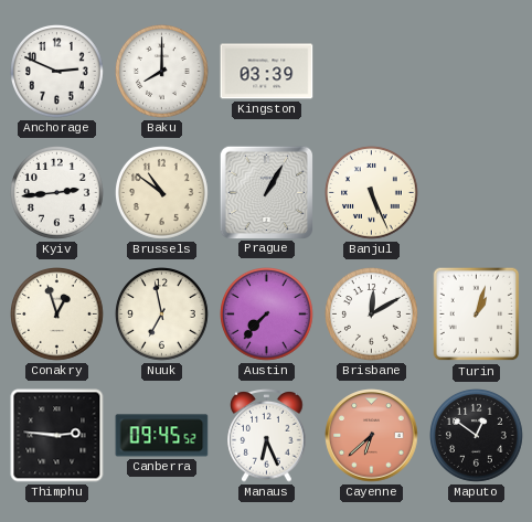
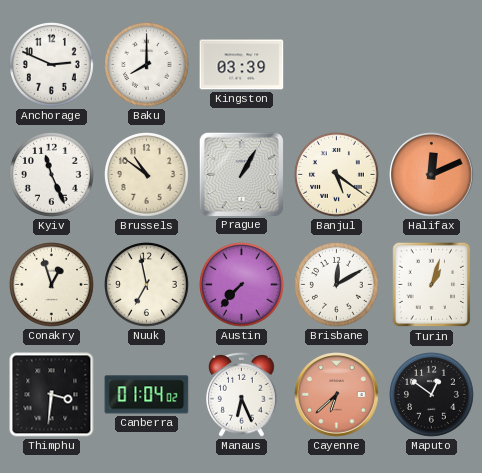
Kyiv: 2:44 -> 11:26 (52, 175)
Banjul: 5:26 -> 5:21 (337, 175)
Halifax: none -> 12:11 (432, 175)
Thimphu: 2:46 -> 3:31 (52, 395)
Canberra: 09:45 -> 01:04 (147, 395)
